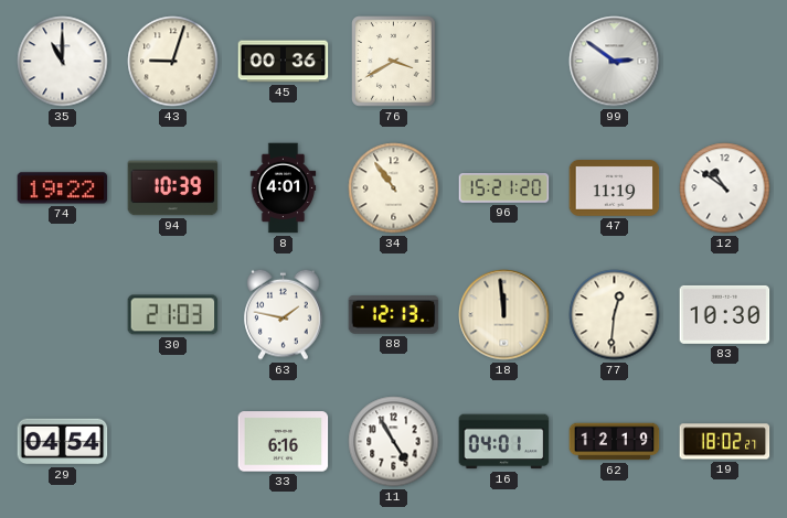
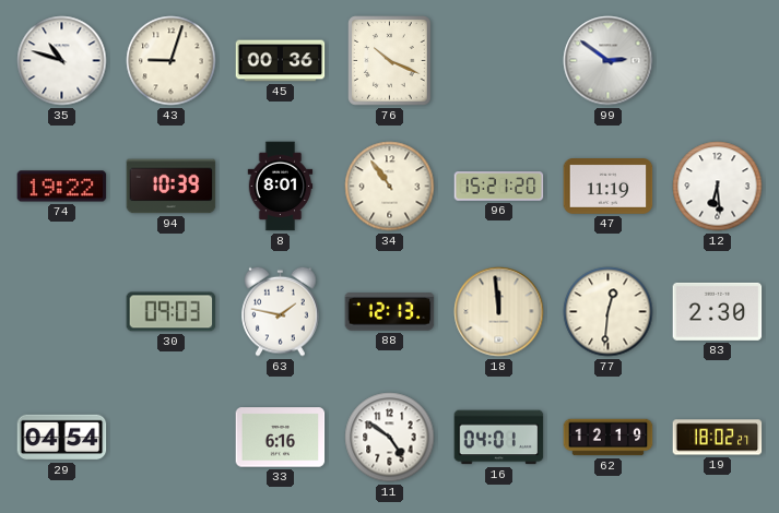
35: 11:00 -> 10:48 (62, 61)
76: 3:40 -> 10:19 (390, 61)
8: 4:01 -> 8:01 (281, 187)
12: 10:51 -> 6:29 (718, 187)
30: 21:03 -> 09:03 (172, 312)
83: 10:30 -> 2:30 (718, 311)
11: 4:55 -> 4:51 (390, 438)
